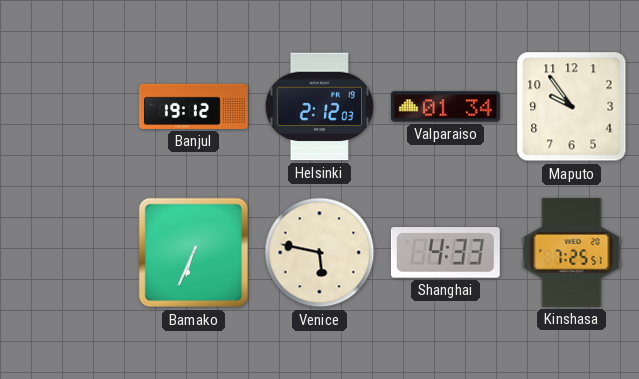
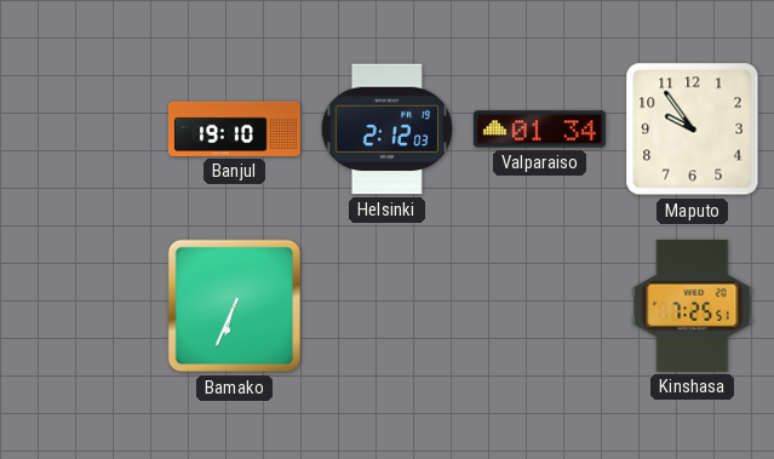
Banjul: 19:12 -> 19:10 (234, 128)
Venice: 5:47 -> none (320, 253)
Shanghai: 4:33 -> none (445, 253)
